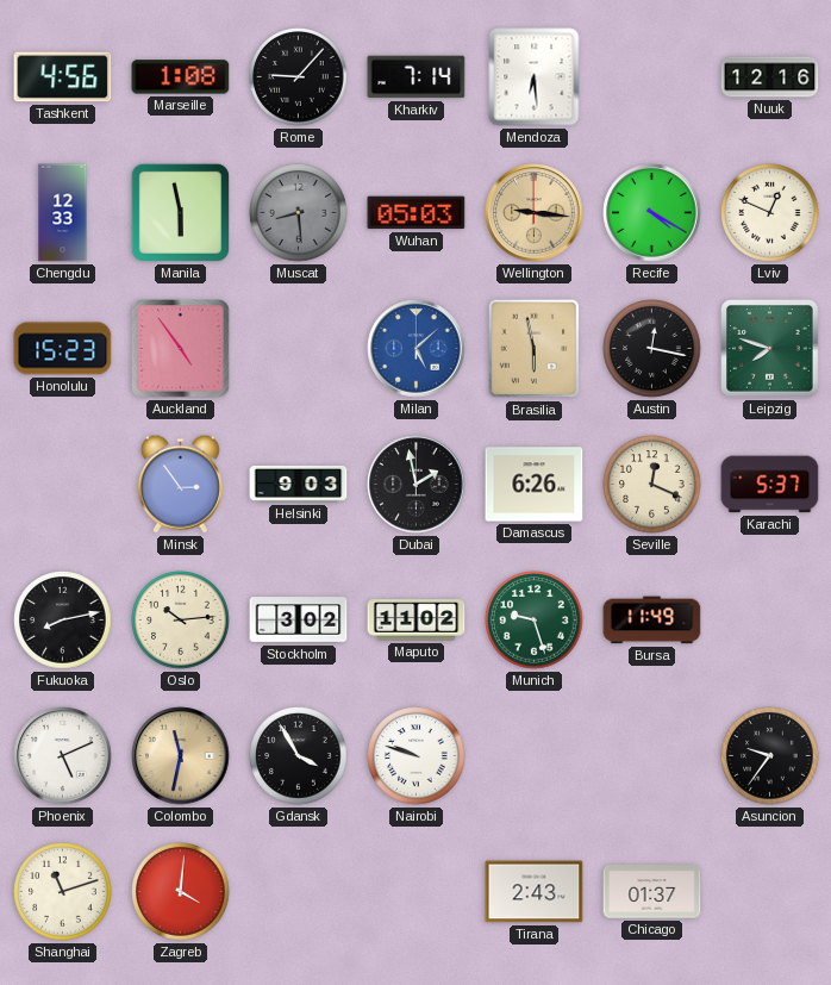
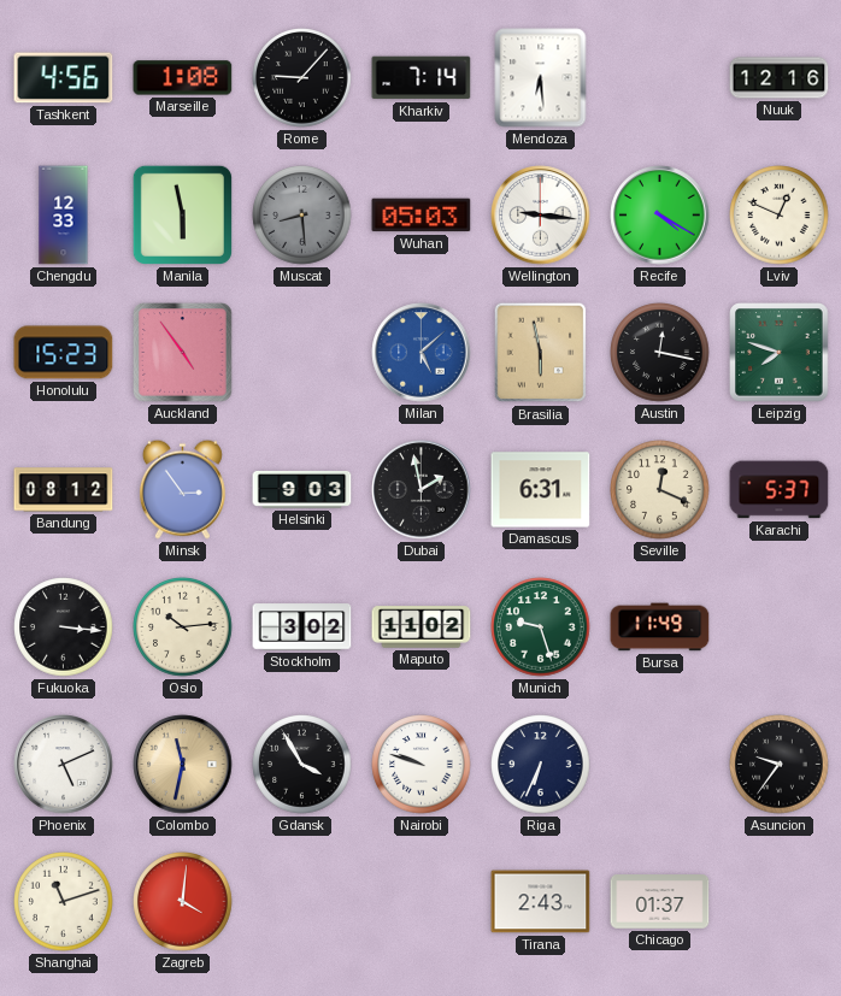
Wellington dial: champagne -> white (541, 216)
Bandung: none -> 08:12 (64, 490)
Damascus: 6:26 -> 6:31 (541, 490)
Fukuoka: 8:13 -> 3:16 (64, 627)
Riga: none -> 6:34 (541, 765)
